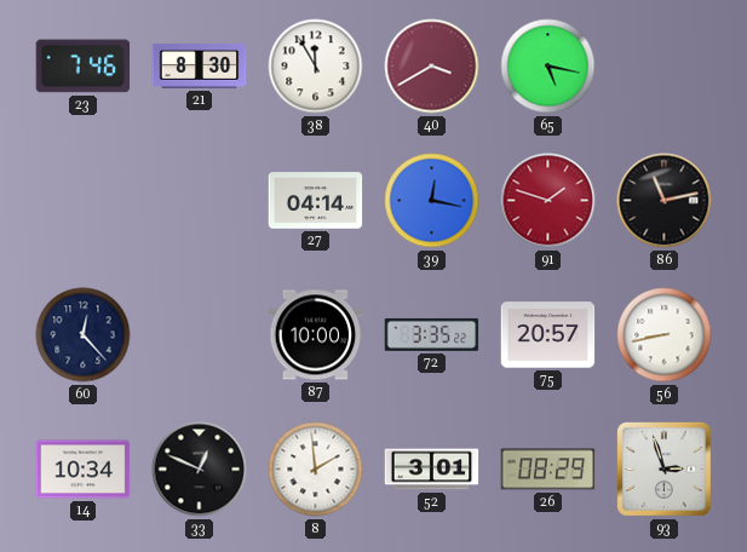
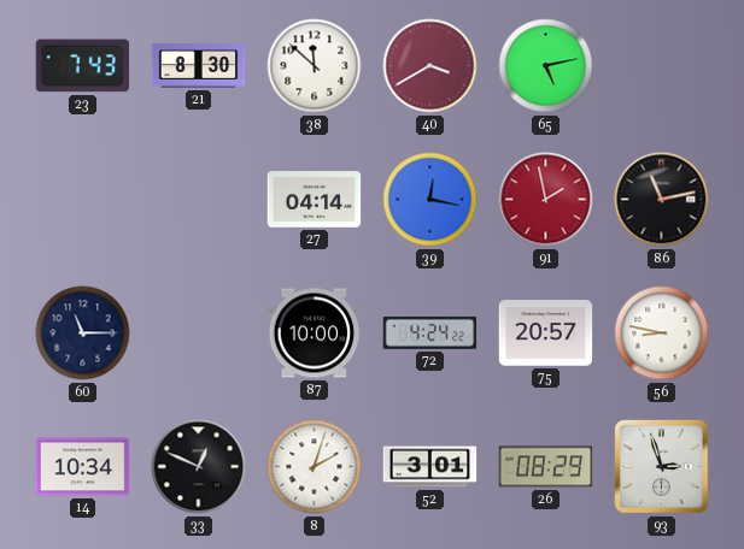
23: 7:46 -> 7:43 (83, 66)
38: 11:55 -> 11:52 (315, 66)
65: 5:17 -> 5:13 (546, 66)
91: 1:48 -> 1:58 (546, 200)
60: 12:23 -> 11:15 (83, 333)
72: 3:35 -> 4:24 (430, 332)
56: 8:43 -> 8:47 (662, 333)
8: 1:59 -> 2:03 (315, 467)
